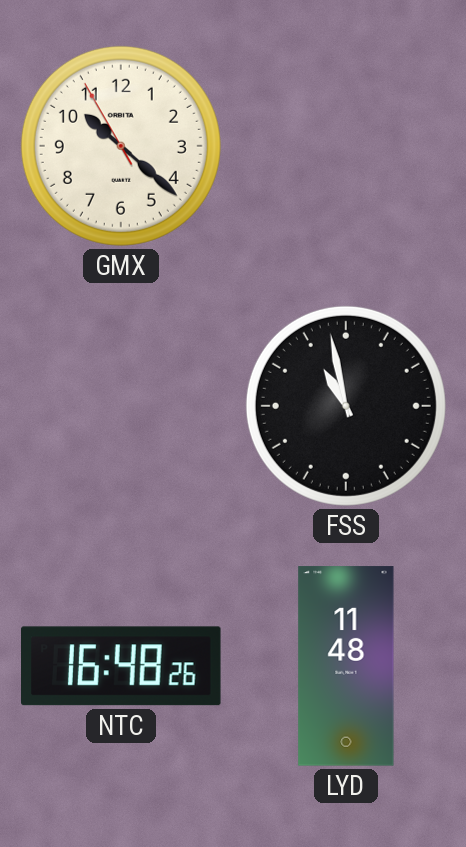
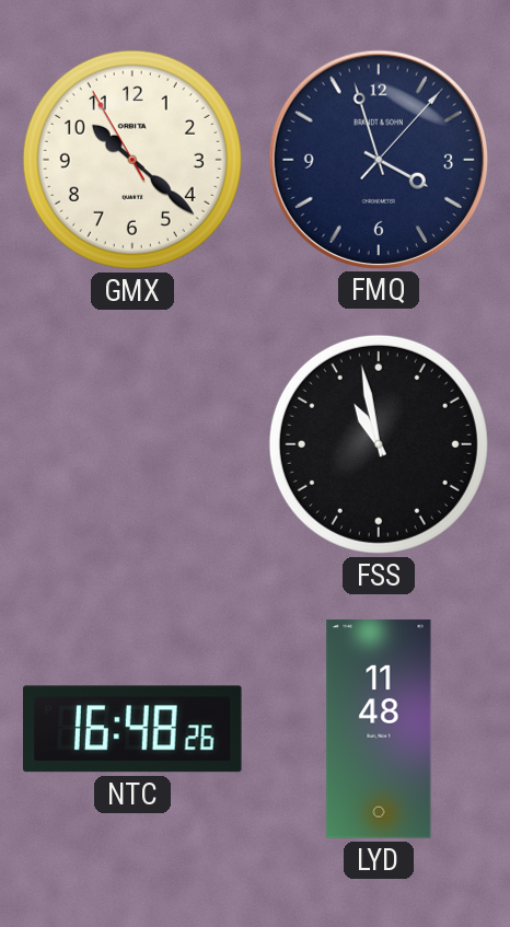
FMQ: none -> 3:57 (378, 159)
